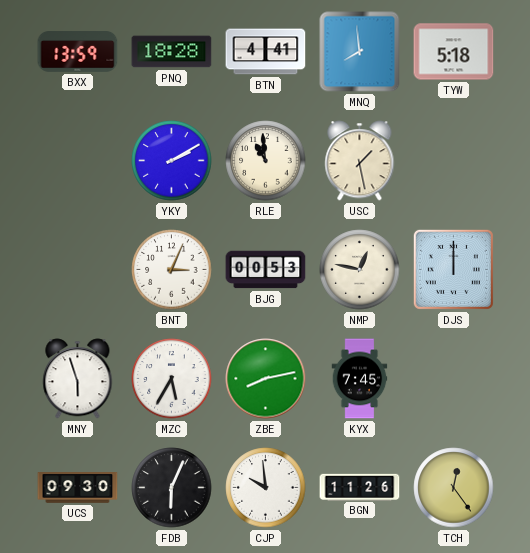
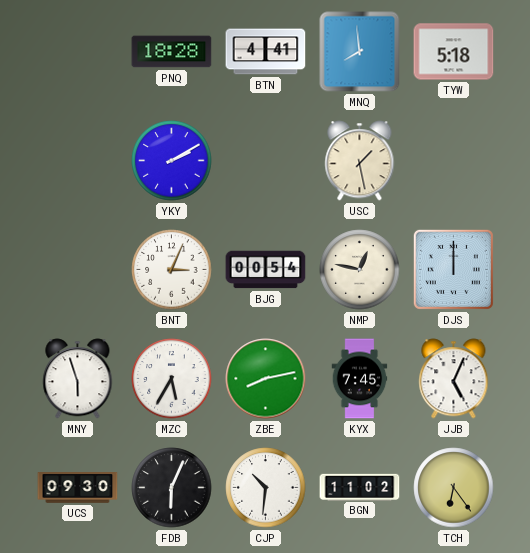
BXX: 13:59 -> none (78, 52)
RLE: 10:59 -> none (266, 161)
BJG: 00:53 -> 00:54 (266, 270)
JJB: none -> 5:04 (454, 379)
CJP: 9:59 -> 10:31 (266, 488)
BGN: 11:26 -> 11:02 (360, 487)
TCH: 12:24 -> 6:24 (454, 488)
